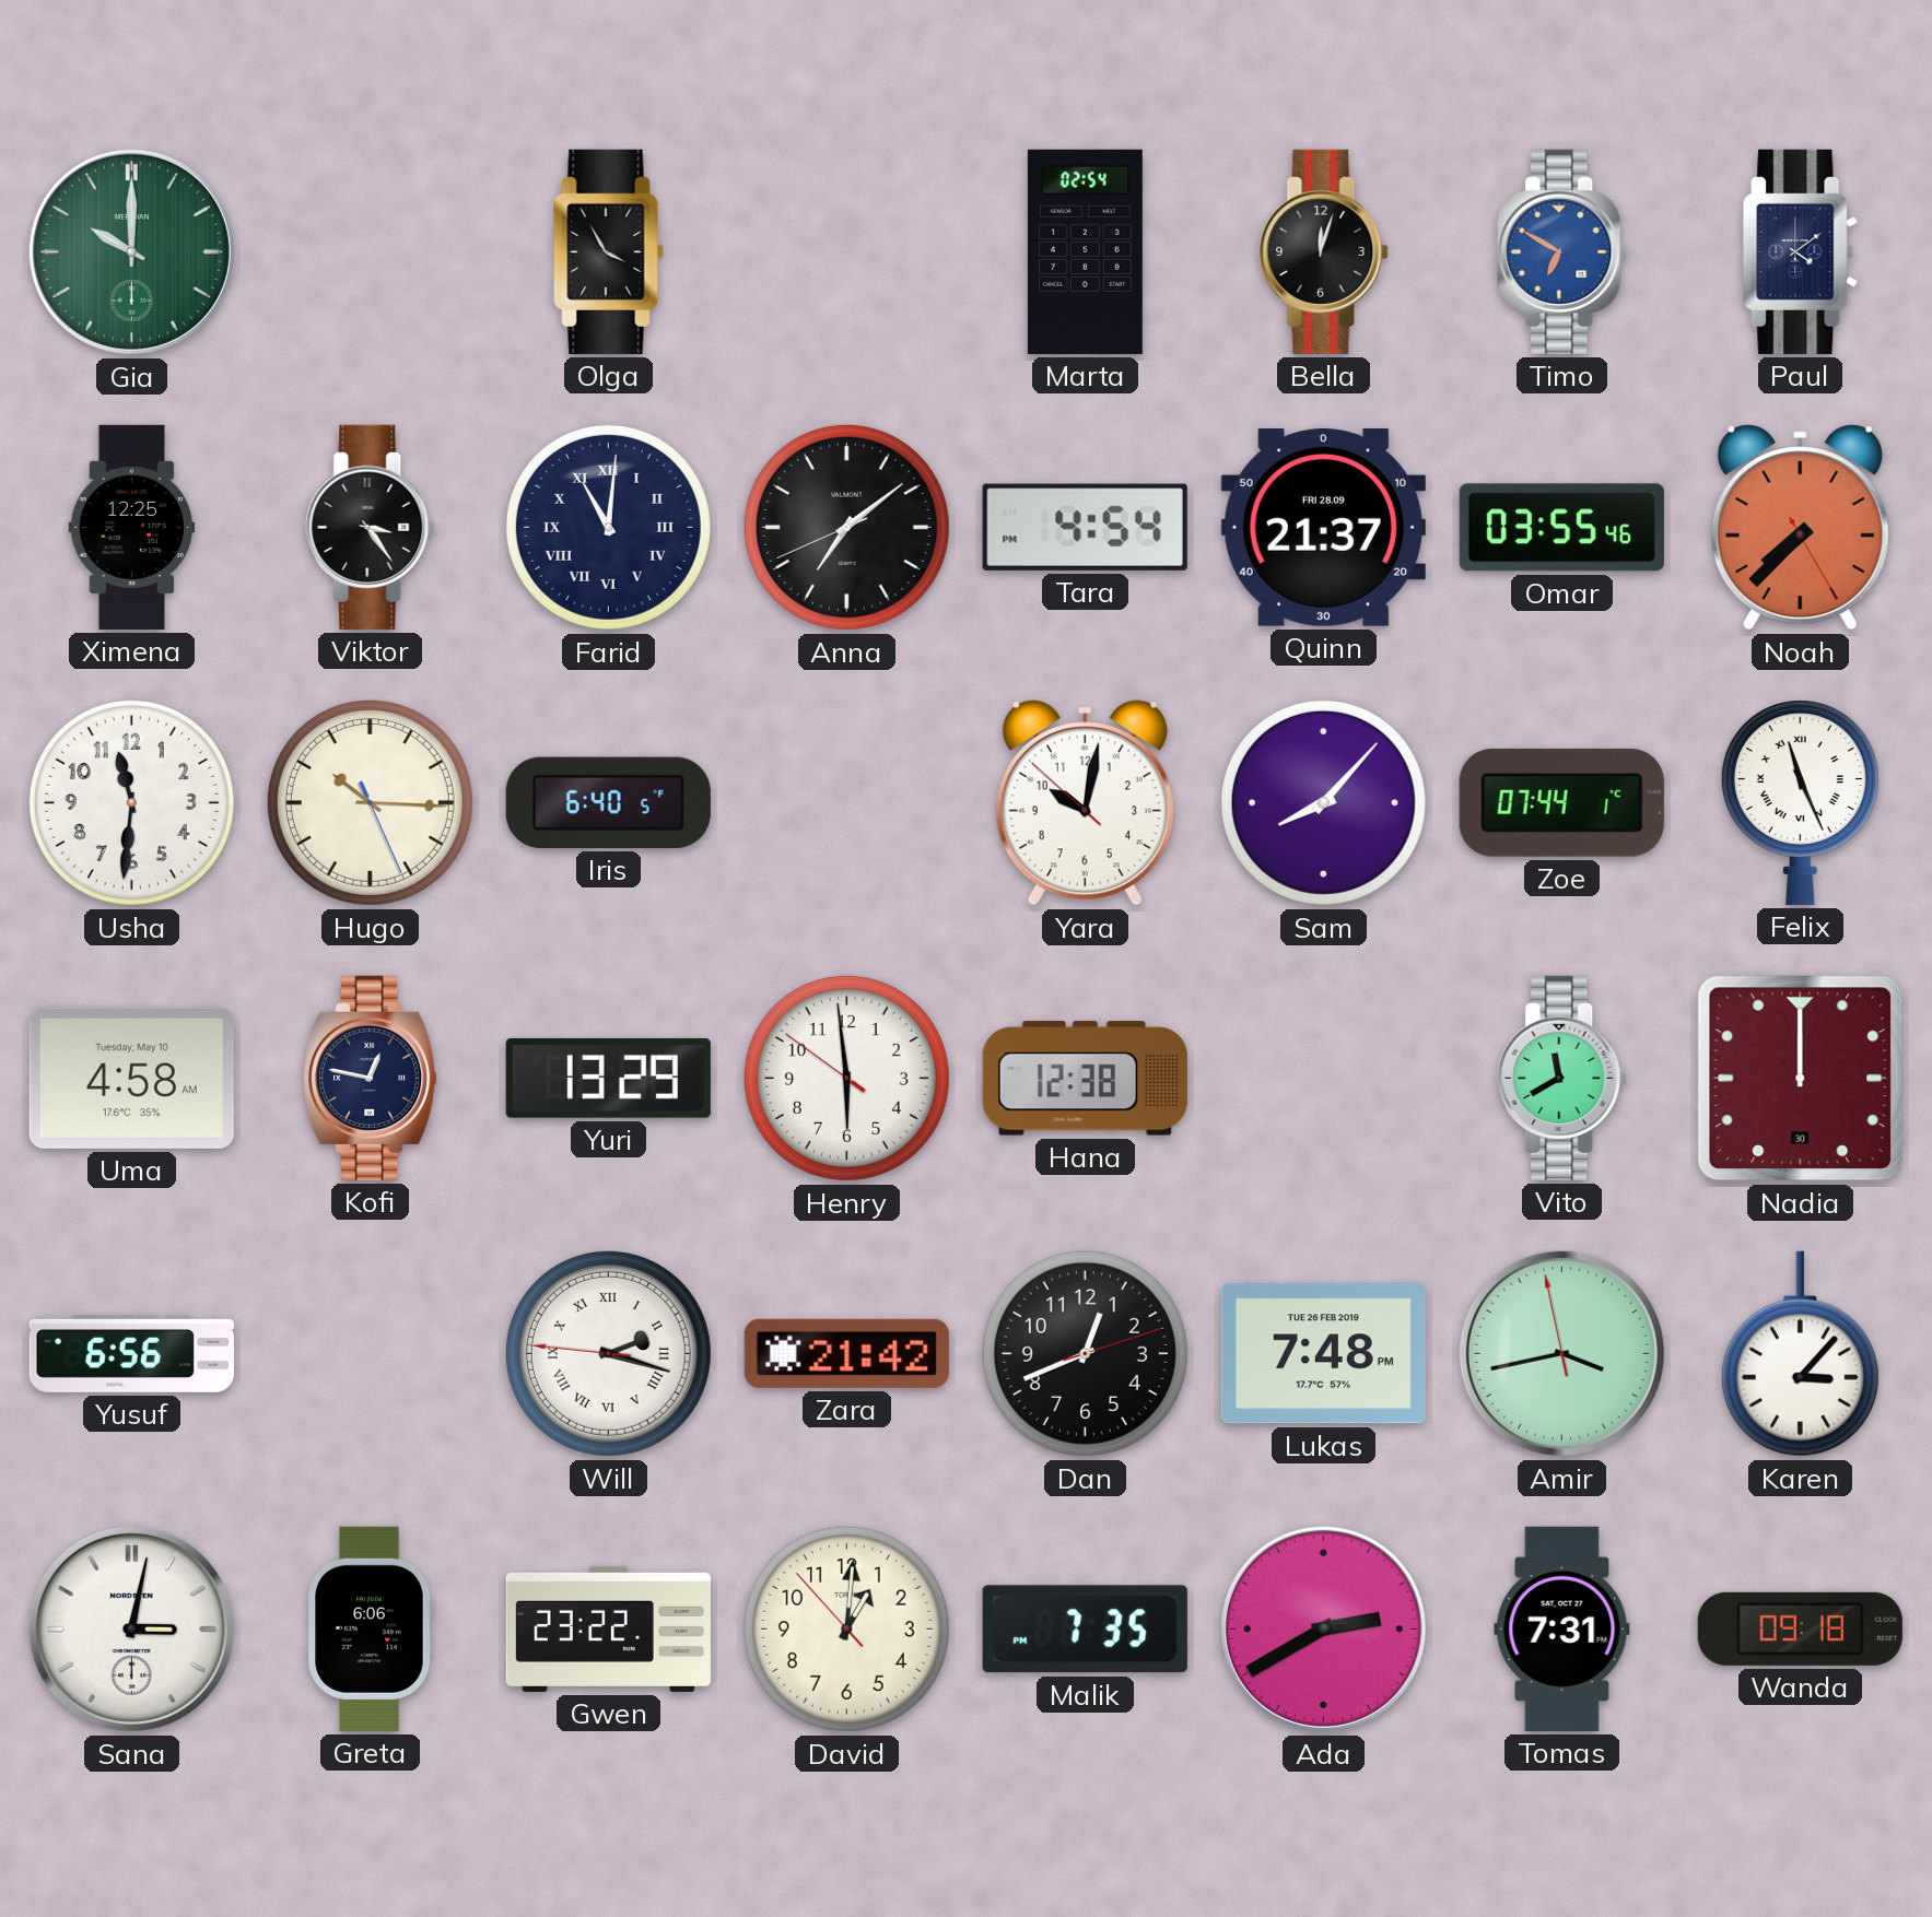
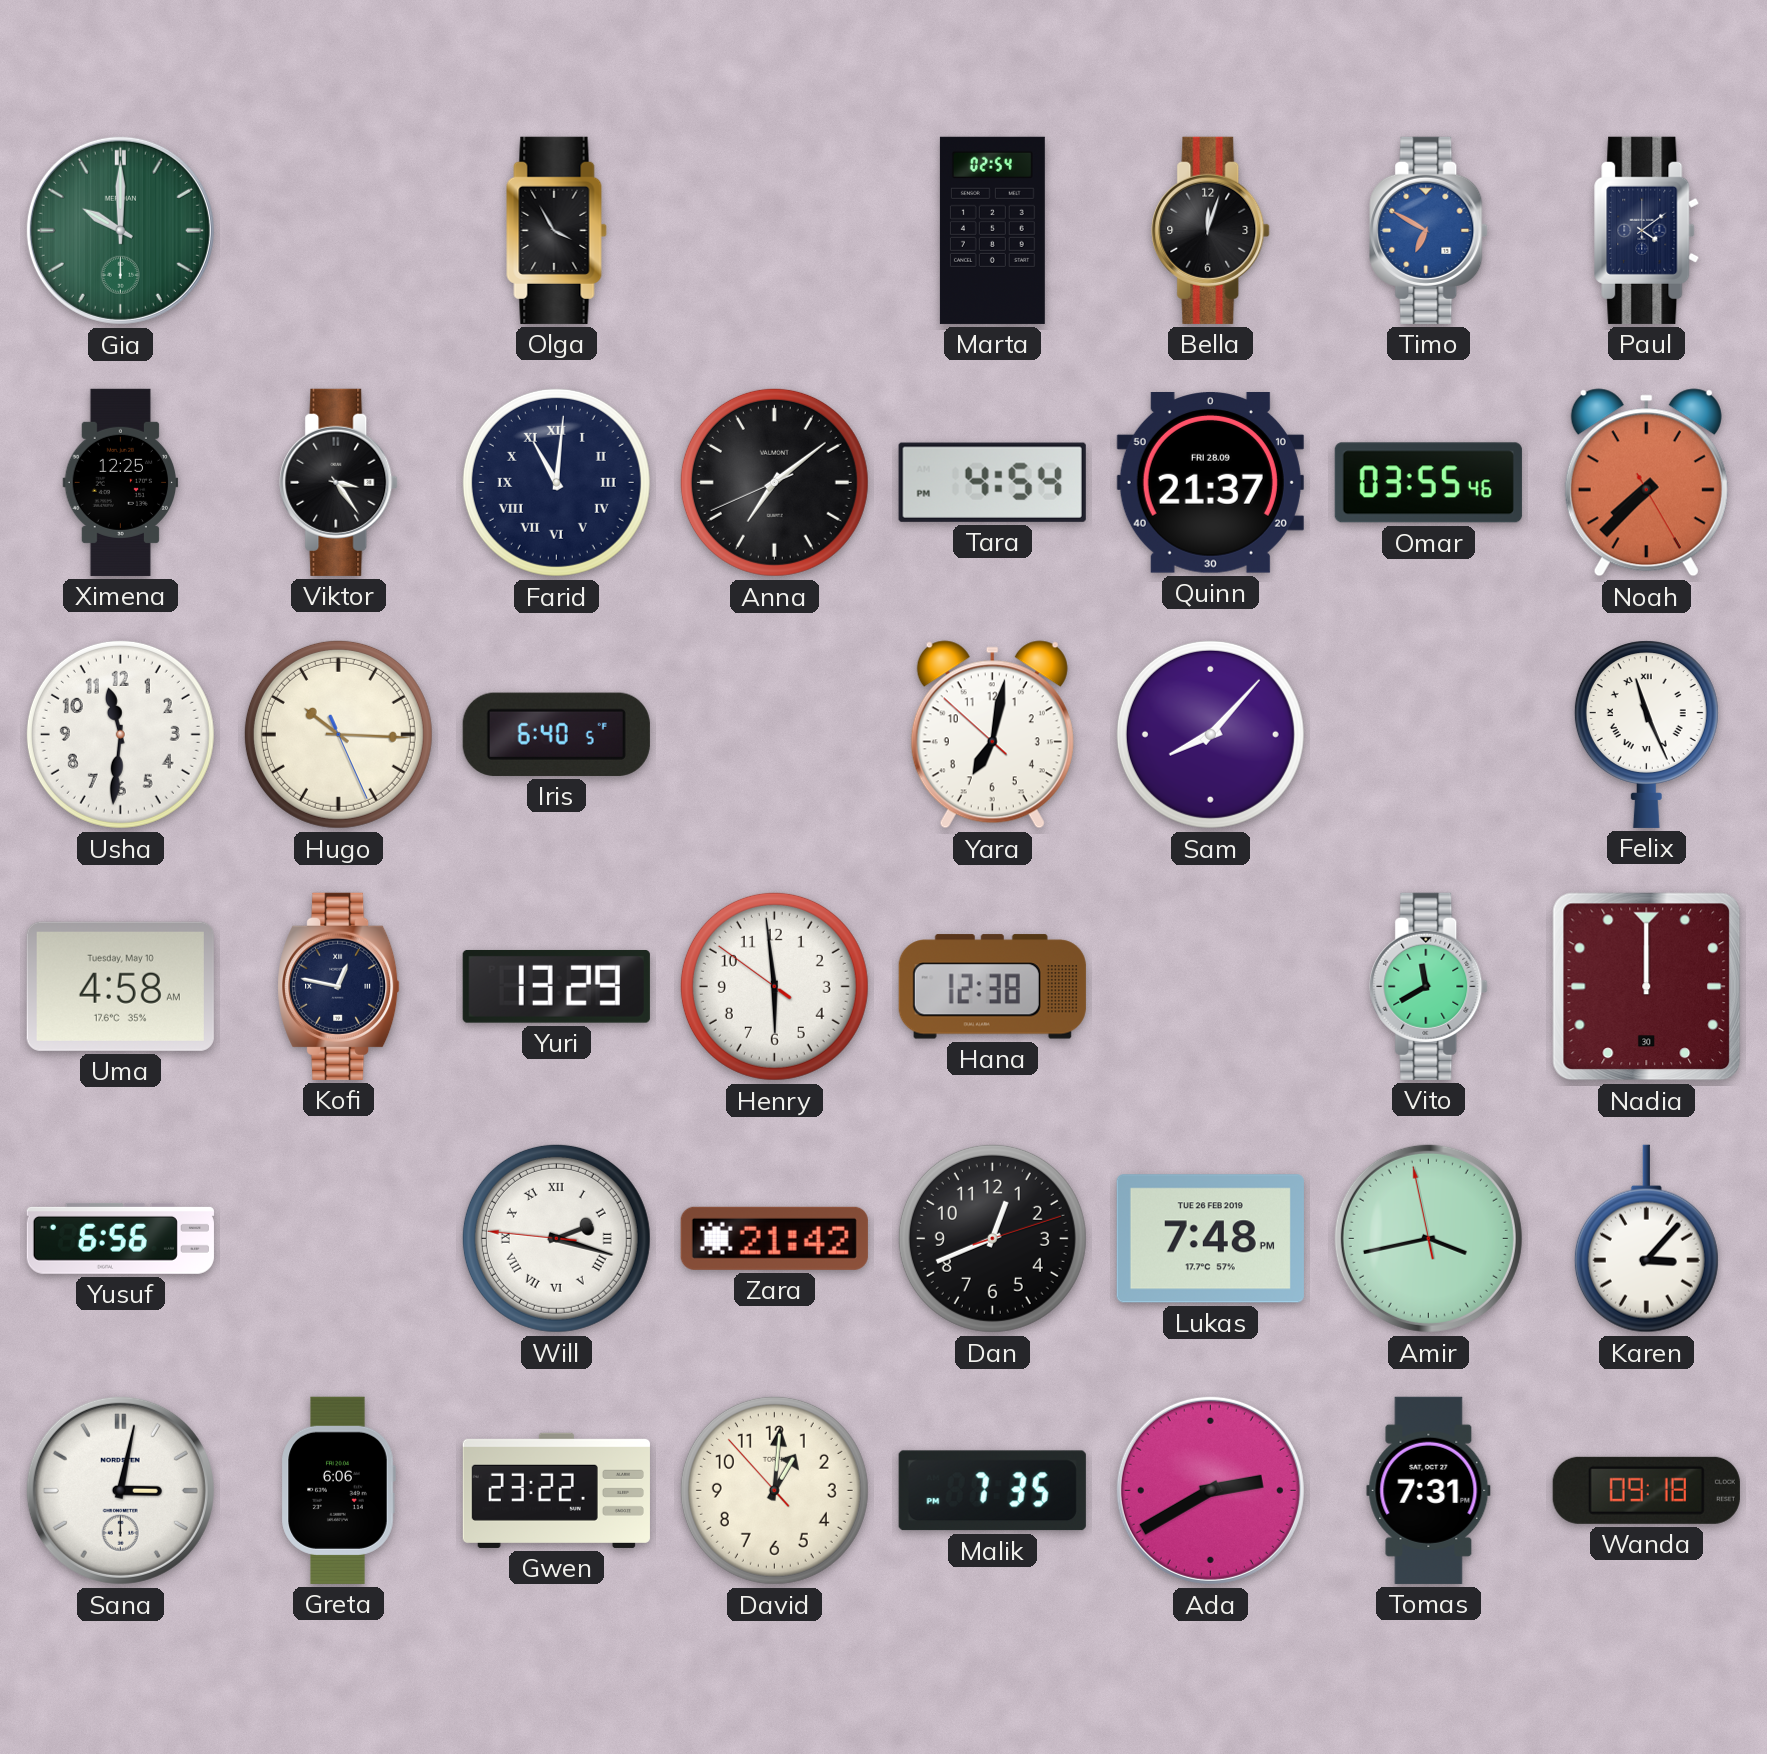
Yara: 10:01 -> 7:01 (992, 735)
Zoe: 07:44 -> none (1561, 802)
